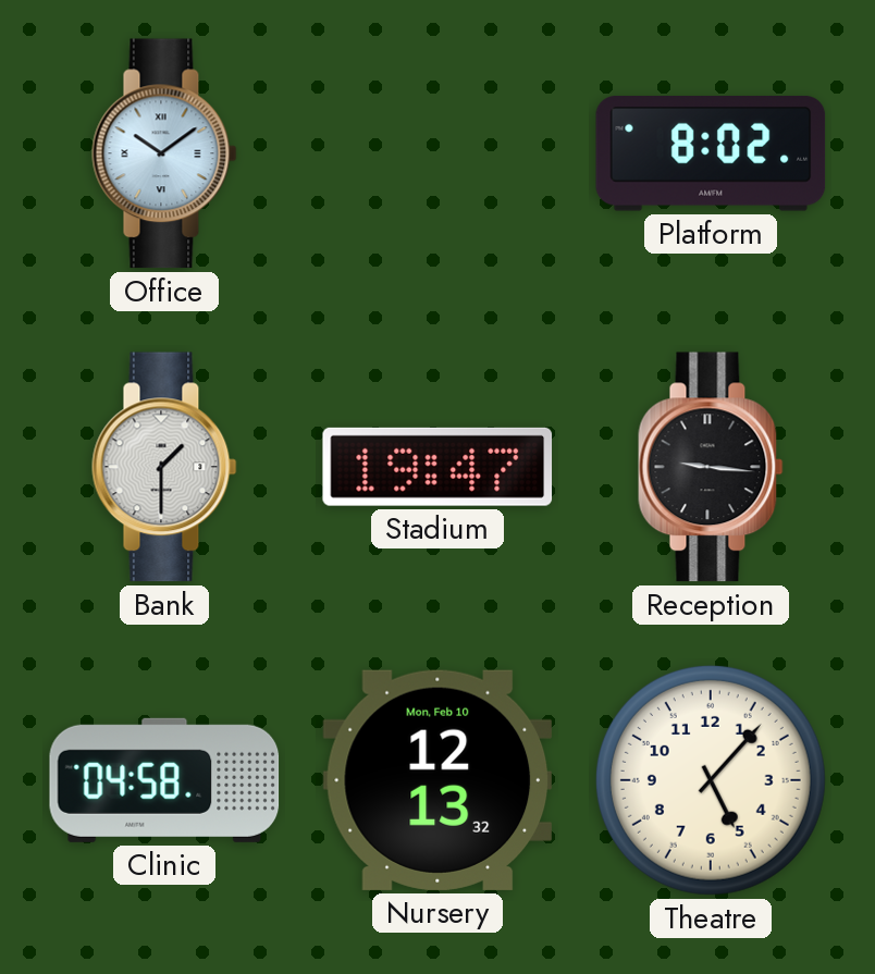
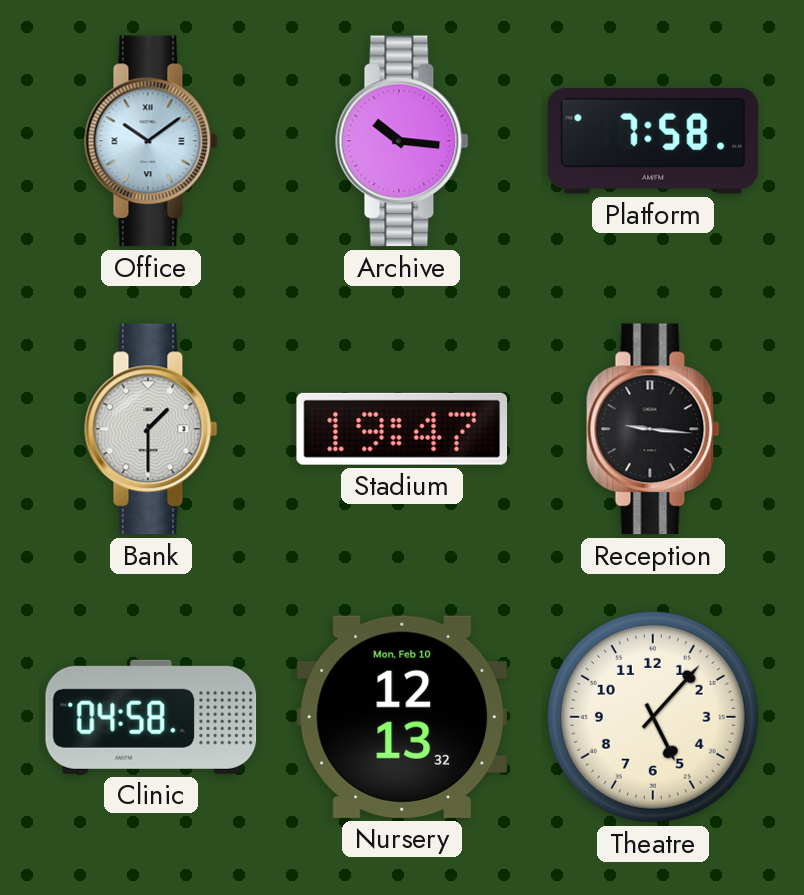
Archive: none -> 10:16 (402, 141)
Platform: 8:02 -> 7:58 (653, 141)
